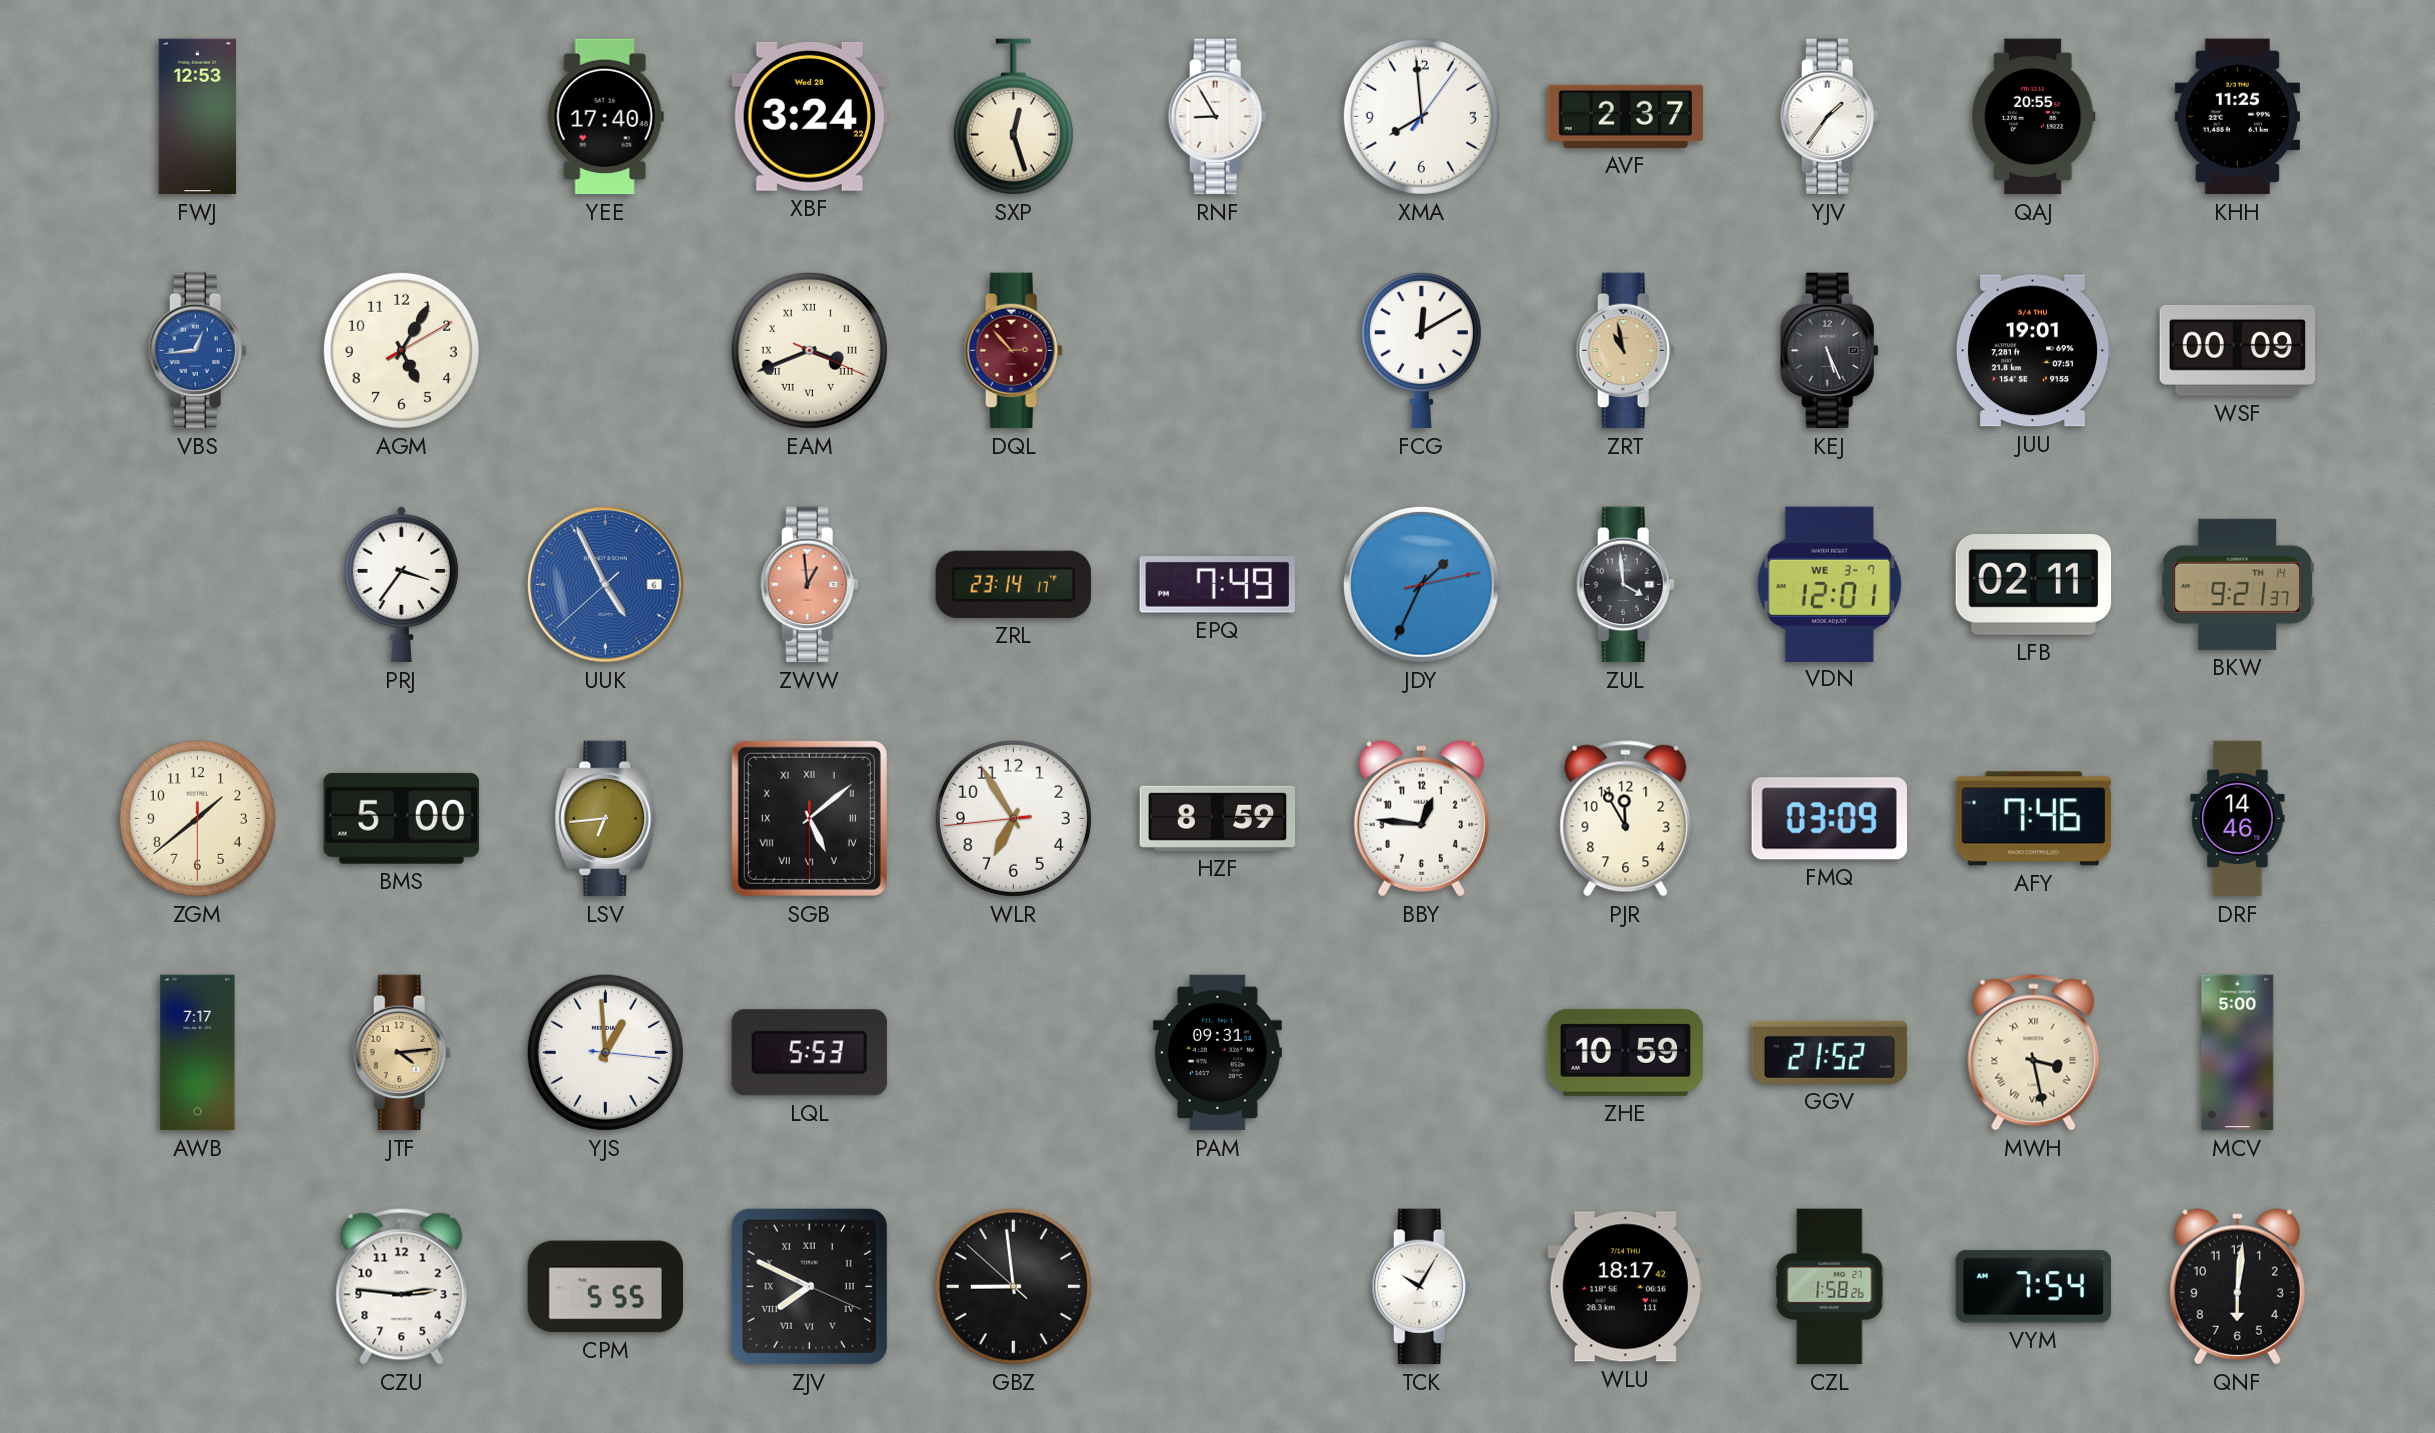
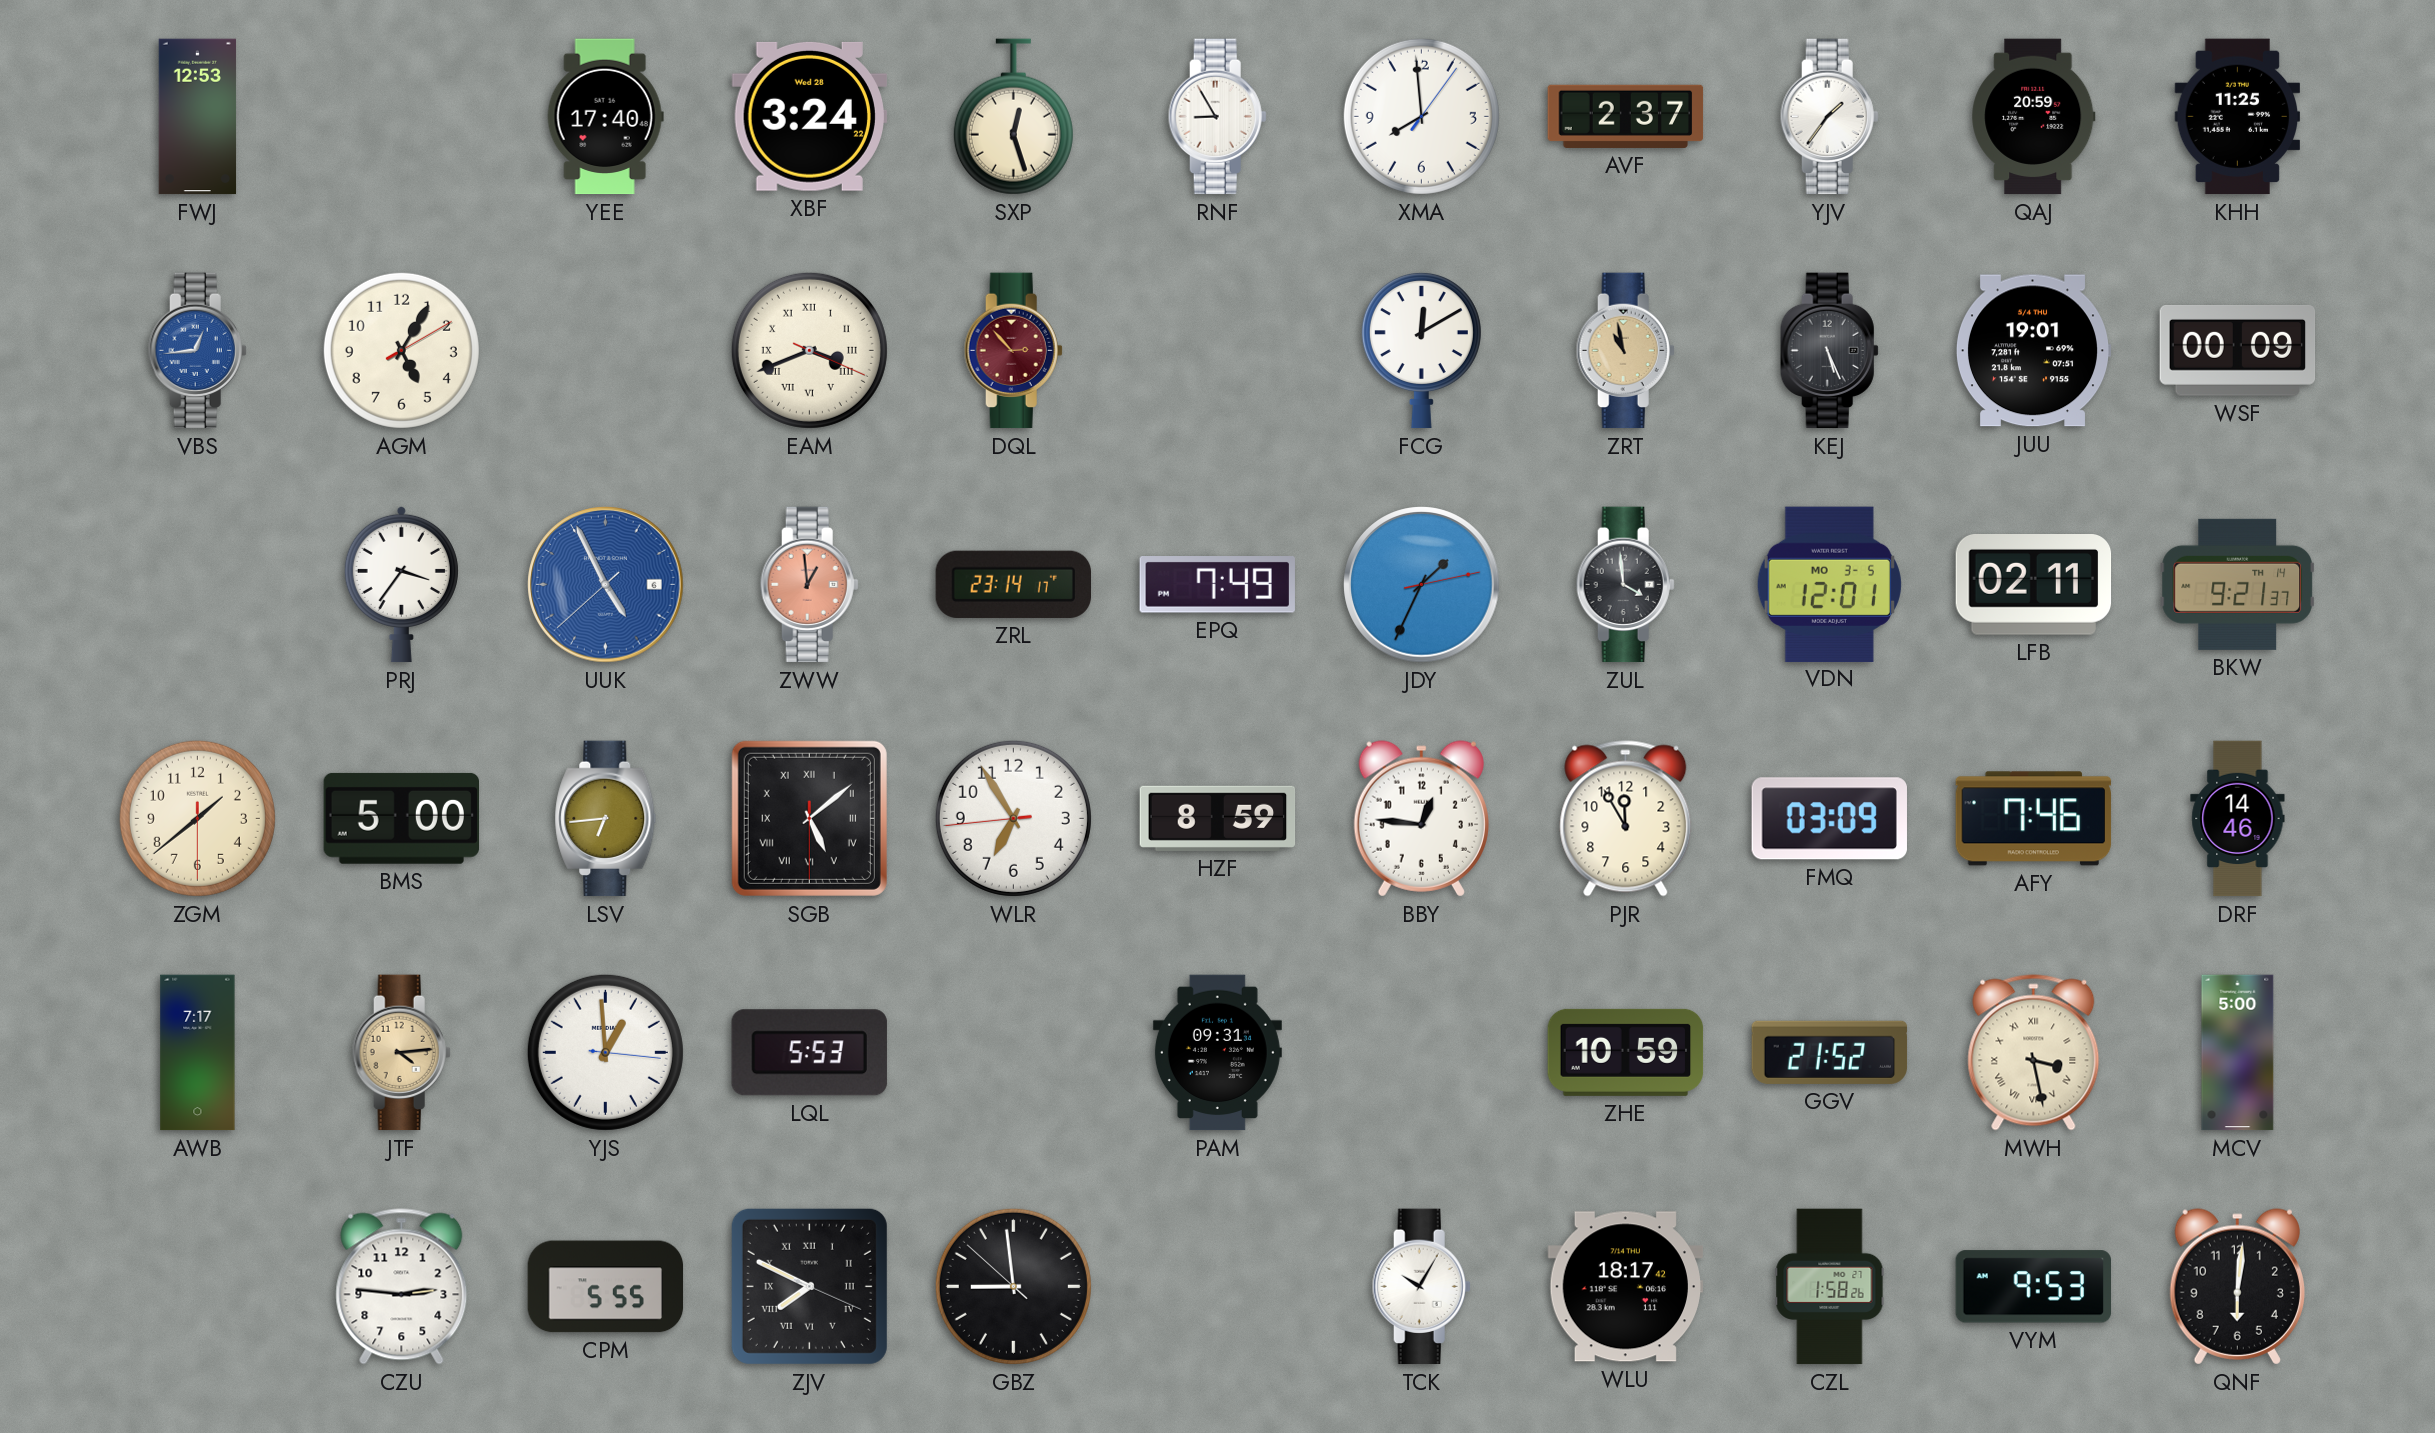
QAJ: 20:55 -> 20:59 (2034, 117)
VDN date: WE 3-7 -> MO 3-5 (1829, 584)
VYM: 7:54 -> 9:53 (2033, 1287)
